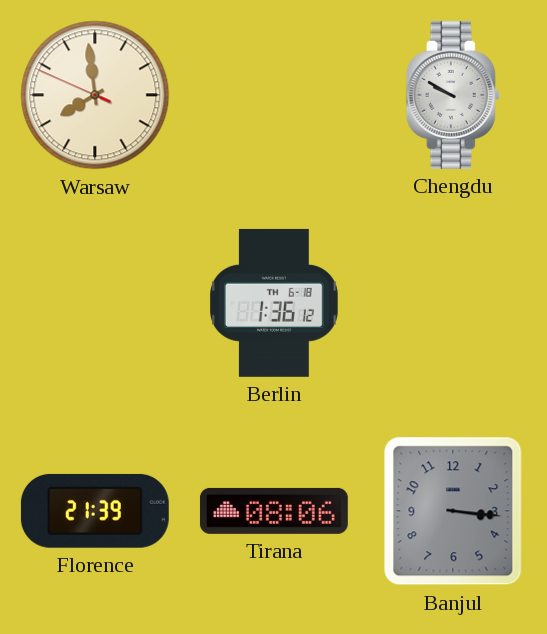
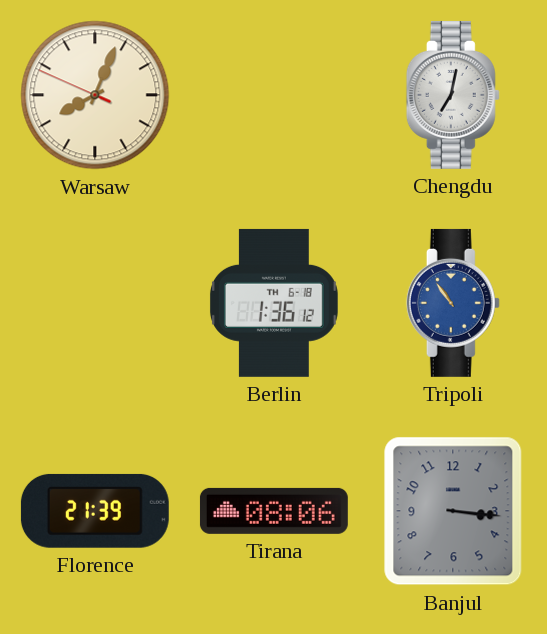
Warsaw: 7:58 -> 8:03 (95, 95)
Chengdu: 9:50 -> 7:02 (453, 95)
Tripoli: none -> 10:54 (453, 303)
